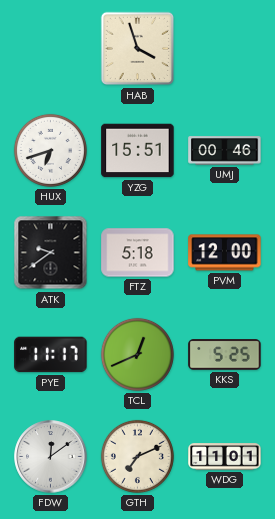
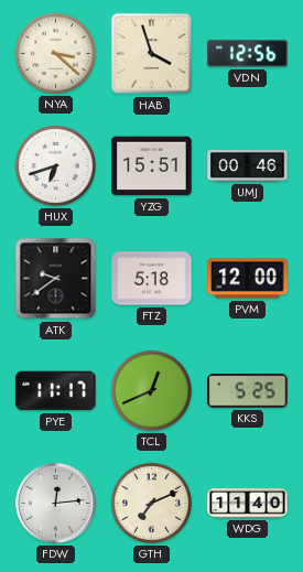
NYA: none -> 3:22 (55, 53)
VDN: none -> 12:56 (248, 54)
FDW: 12:09 -> 12:14 (56, 504)
WDG: 11:01 -> 11:40 (248, 504)
